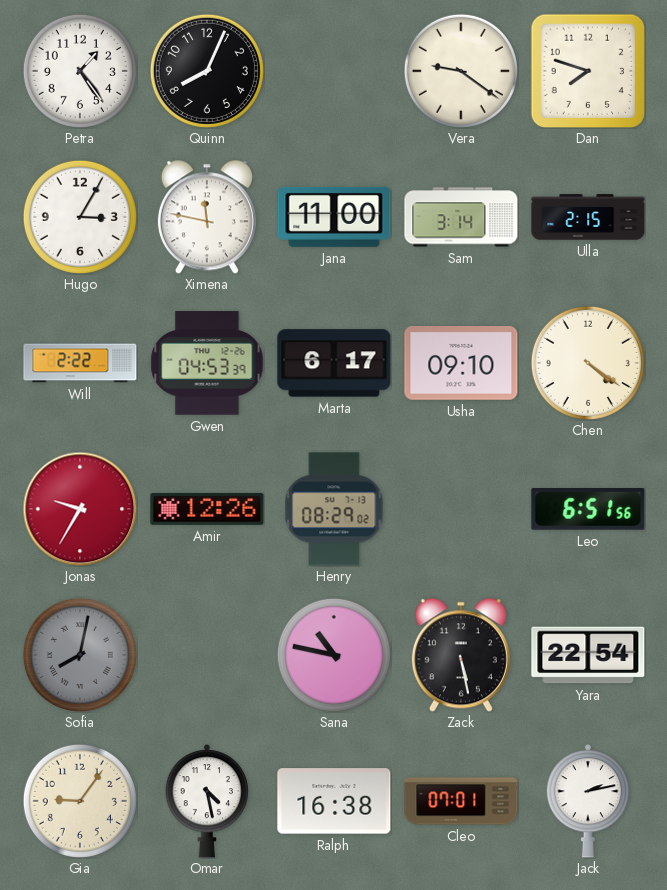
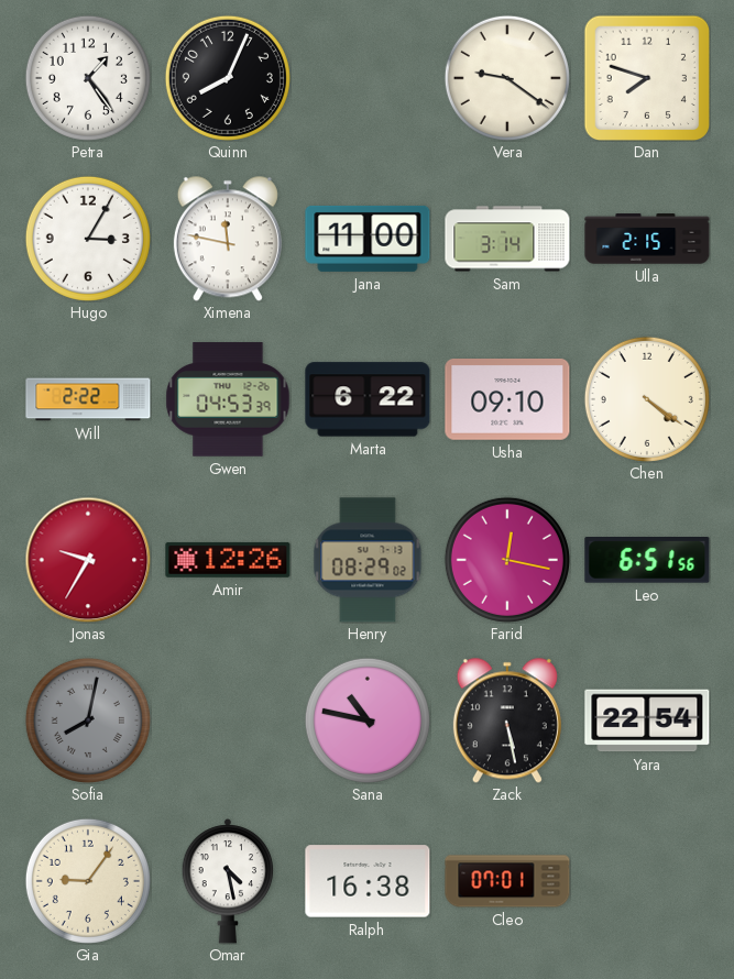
Marta: 6:17 -> 6:22 (368, 399)
Farid: none -> 12:17 (507, 560)
Jack: 2:13 -> none (588, 801)
